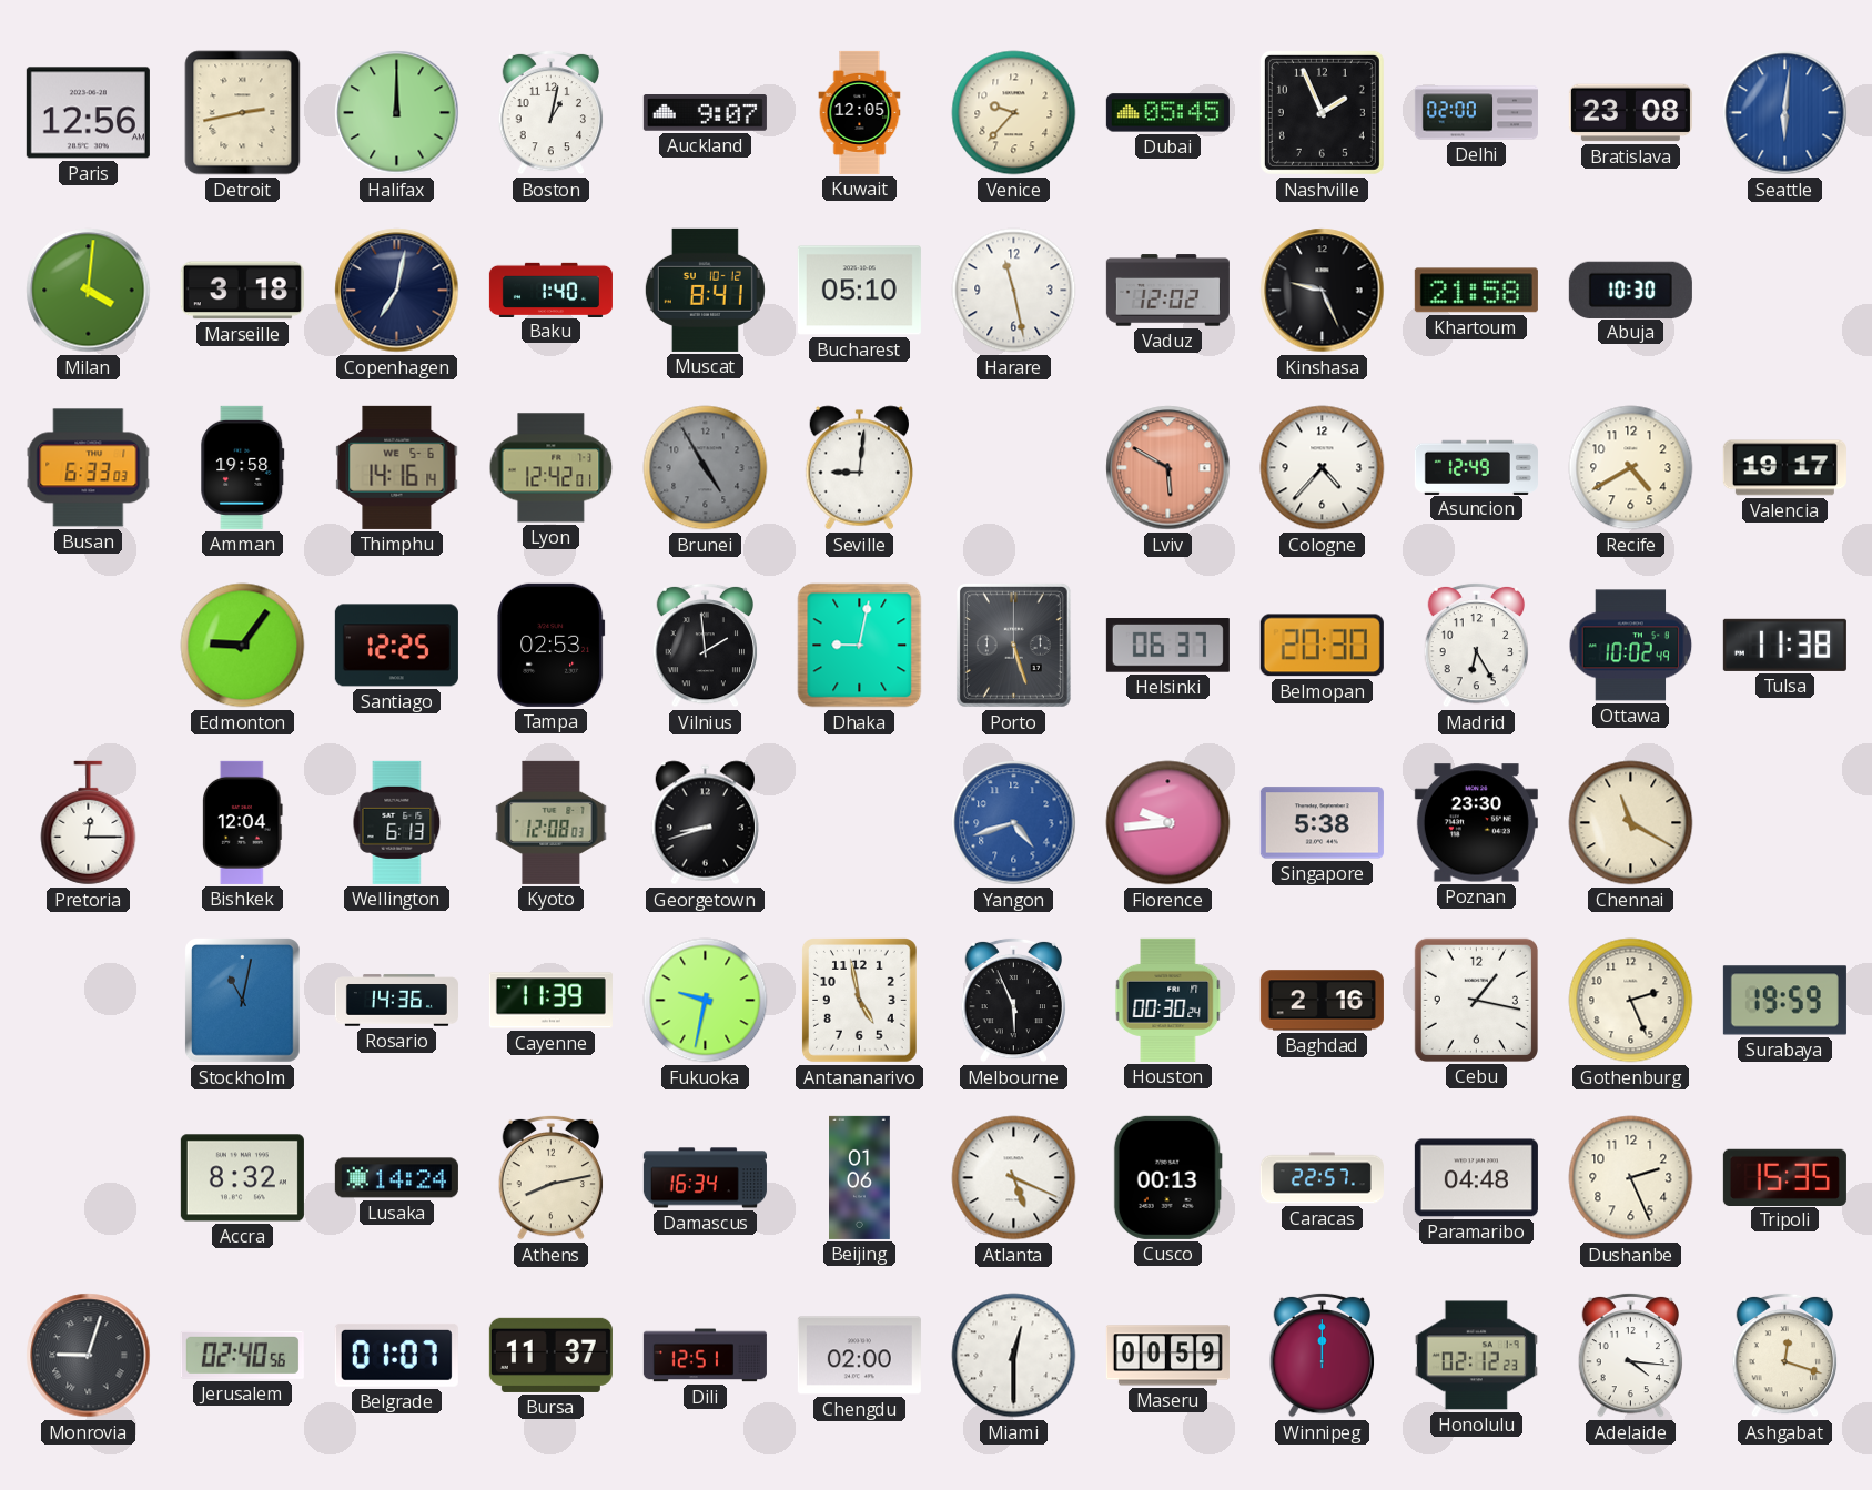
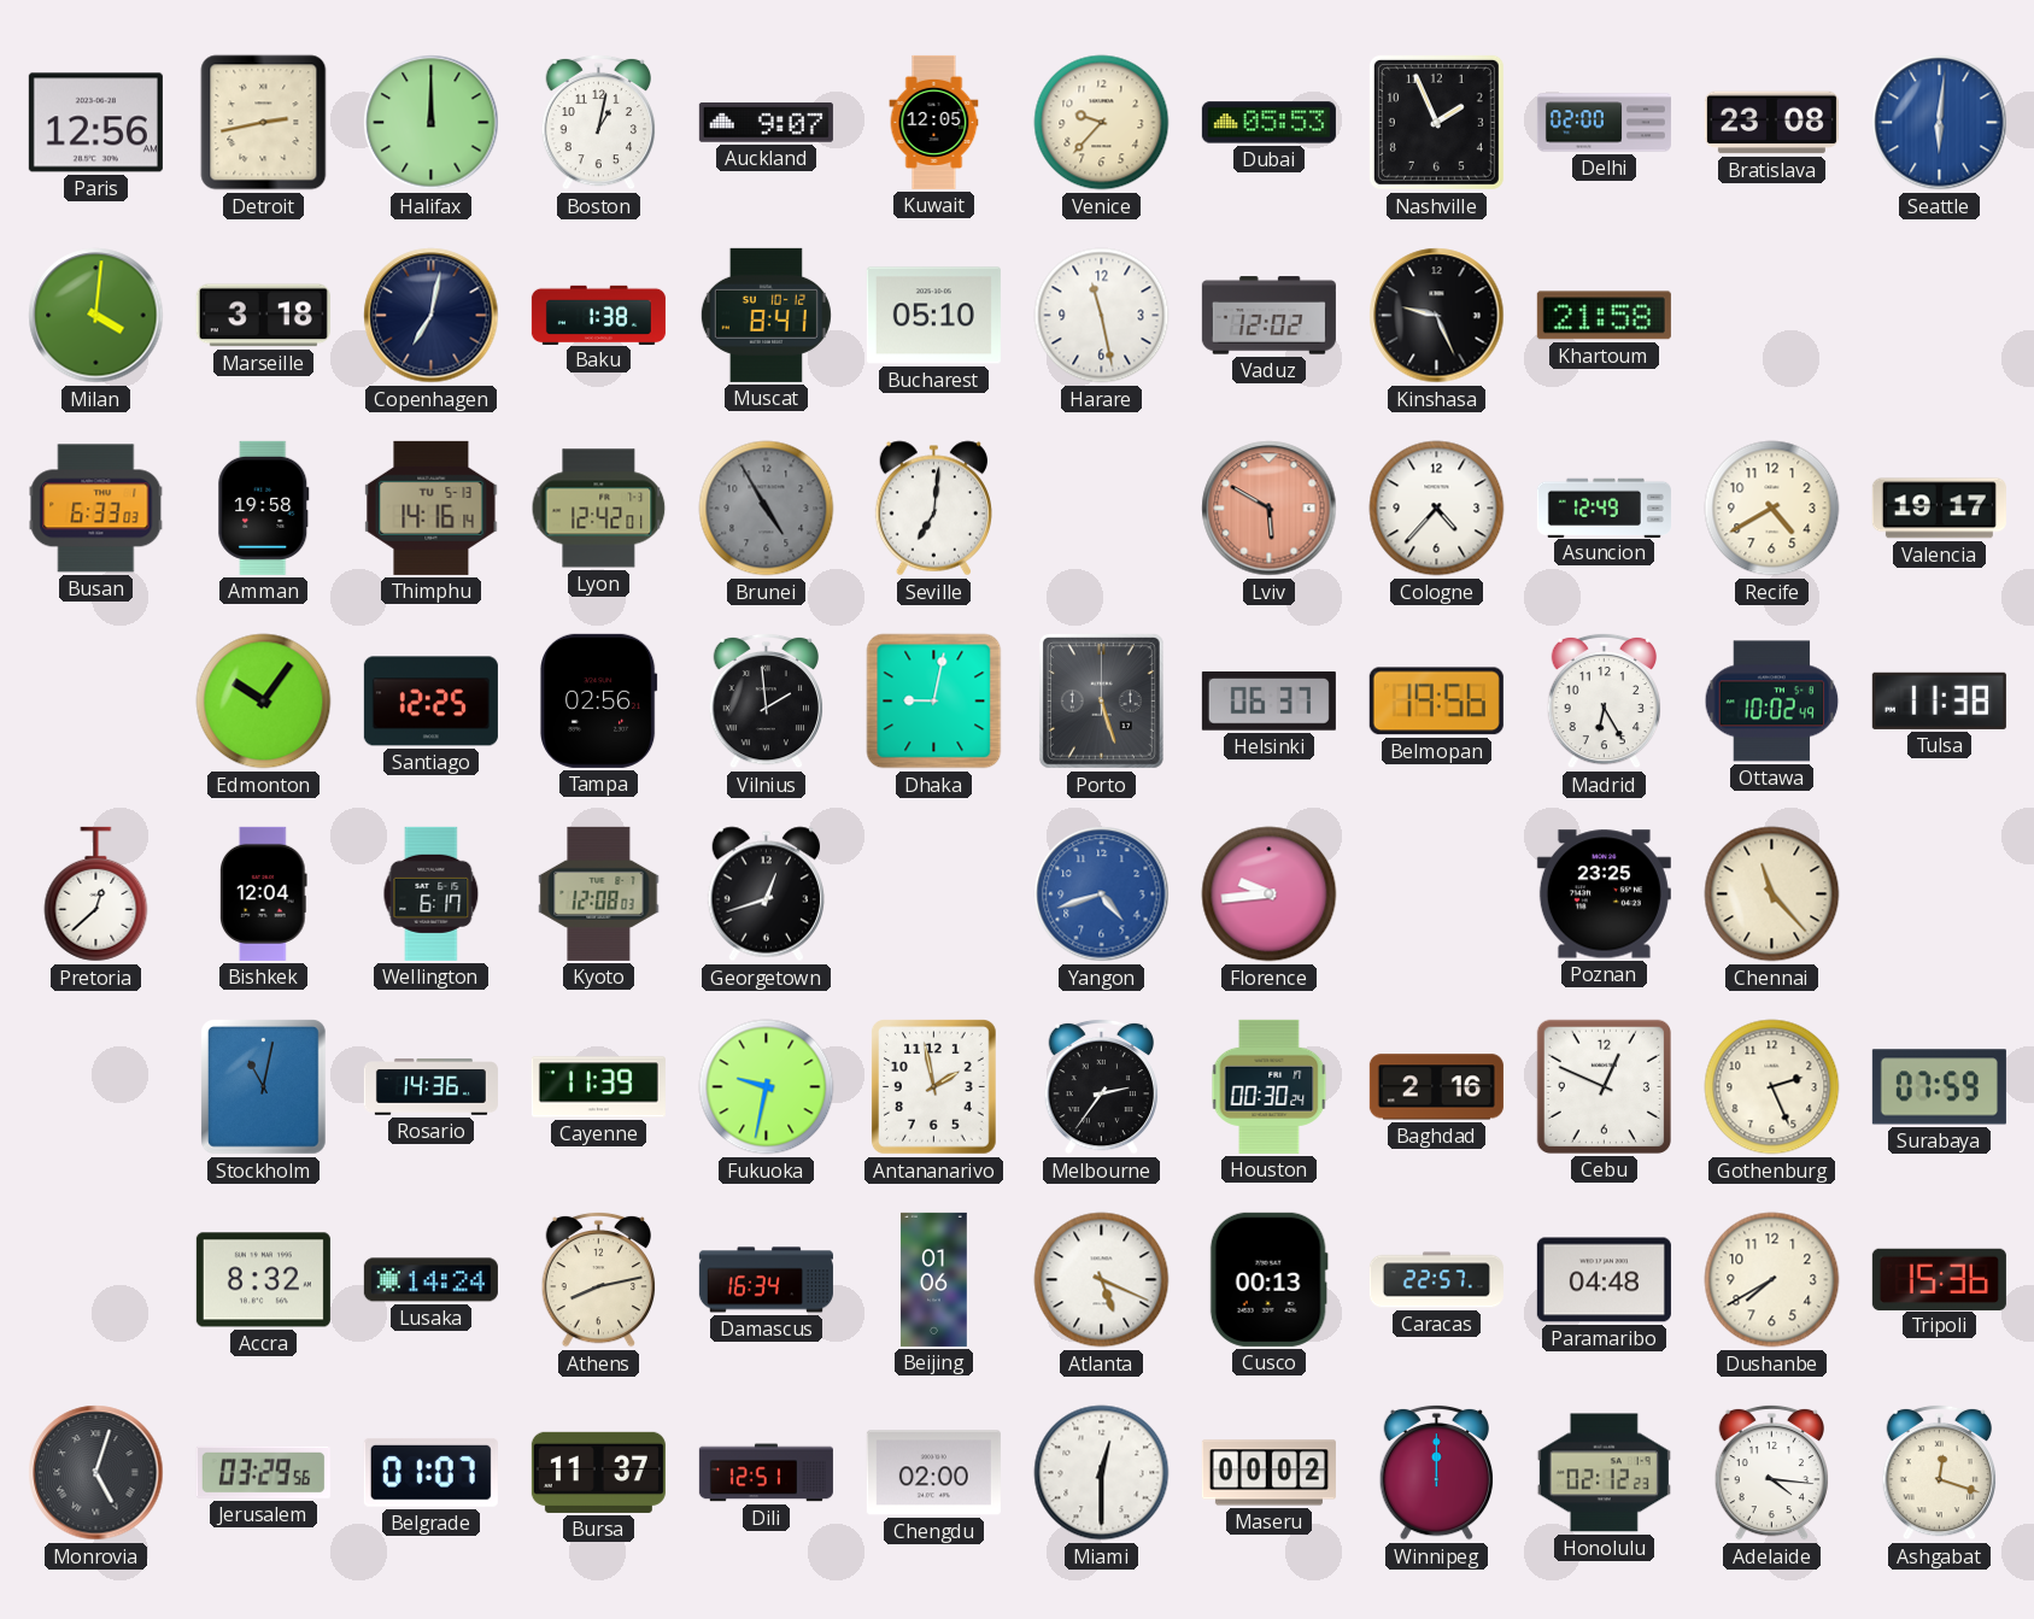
Dubai: 05:45 -> 05:53 (1268, 123)
Baku: 1:40 -> 1:38 (598, 315)
Abuja: 10:30 -> none (1630, 290)
Thimphu date: WE 5-6 -> TU 5-13 (432, 508)
Seville: 9:01 -> 7:01 (933, 509)
Edmonton: 9:06 -> 10:06 (264, 702)
Tampa: 02:53 -> 02:56 (599, 700)
Belmopan: 20:30 -> 19:56 (1436, 702)
Pretoria: 12:15 -> 12:38 (96, 894)
Wellington: 6:13 -> 6:17 (432, 893)
Georgetown: 8:42 -> 12:42 (766, 894)
Singapore: 5:38 -> none (1322, 823)
Poznan: 23:30 -> 23:25 (1604, 894)
Chennai: 11:20 -> 11:23 (1772, 894)
Antananarivo: 4:58 -> 1:58 (934, 1087)
Melbourne: 5:56 -> 2:36 (1102, 1086)
Cebu: 1:17 -> 12:49 (1604, 1086)
Surabaya: 19:59 -> 07:59 (1939, 1087)
Dushanbe: 2:26 -> 7:40 (1772, 1280)
Tripoli: 15:35 -> 15:36 (1939, 1279)
Monrovia: 9:03 -> 5:03 (96, 1473)
Jerusalem: 02:40 -> 03:29 (263, 1472)
Maseru: 00:59 -> 00:02 (1268, 1473)
